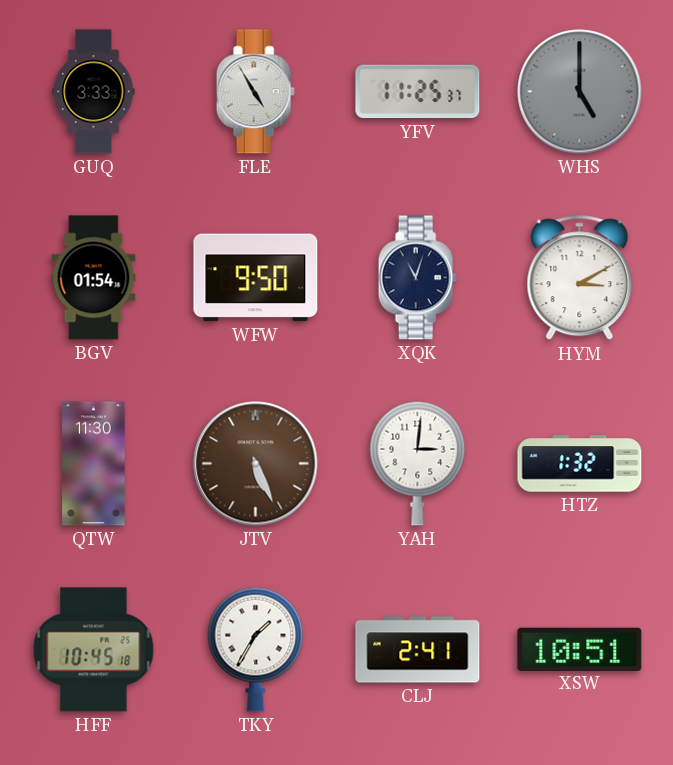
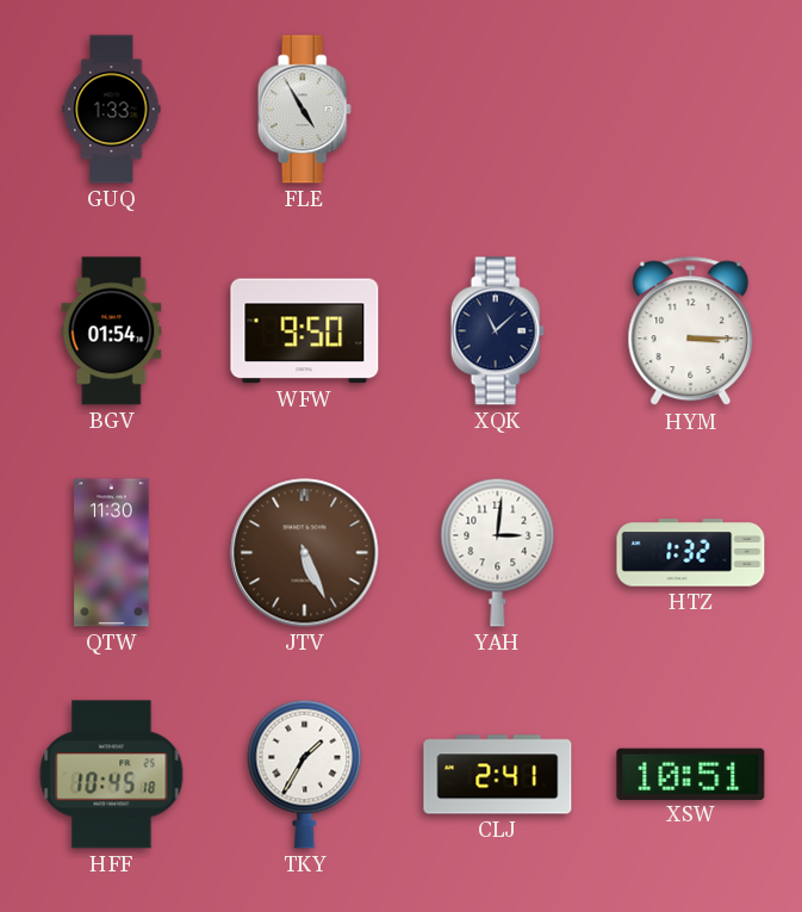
GUQ: 3:33 -> 1:33 (112, 110)
YFV: 11:25 -> none (418, 92)
WHS: 5:00 -> none (580, 92)
XQK: 11:03 -> 11:08 (497, 331)
HYM: 3:10 -> 3:15 (691, 331)
